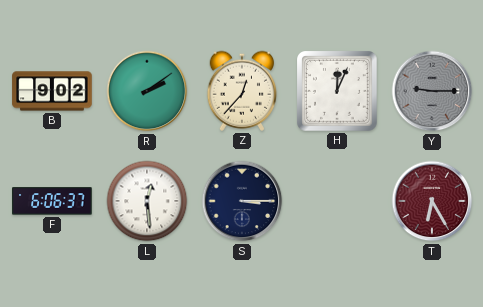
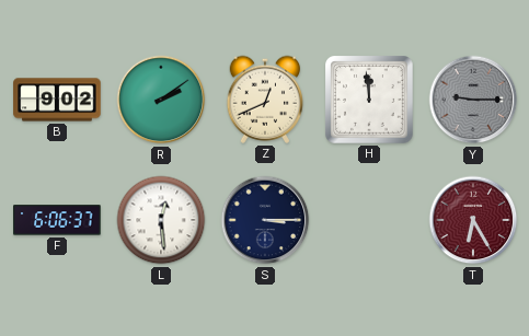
Z: 12:37 -> 12:41 (265, 100)
H: 12:04 -> 11:59 (370, 101)
